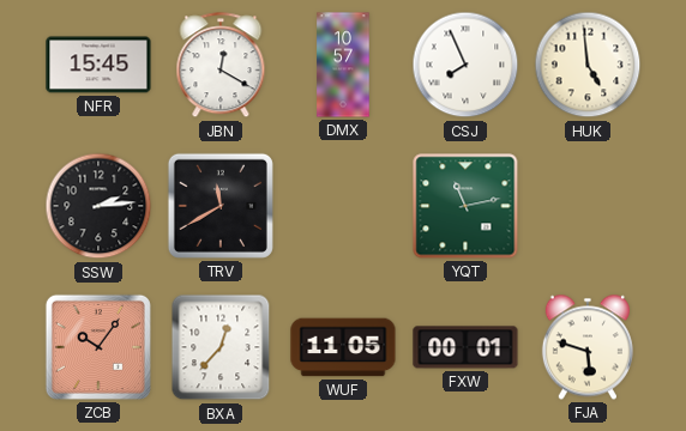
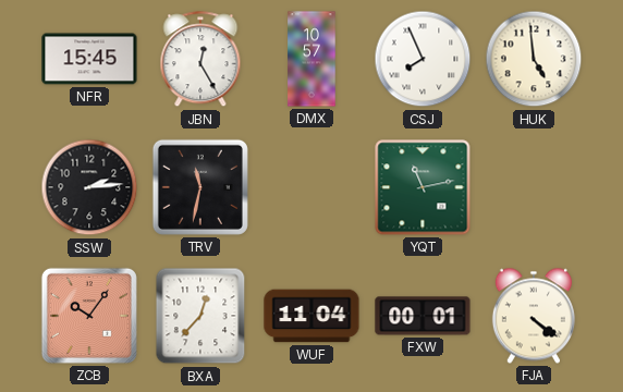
JBN: 12:20 -> 12:25 (200, 60)
TRV: 11:40 -> 11:32 (200, 187)
WUF: 11:05 -> 11:04 (311, 316)
FJA: 5:48 -> 4:21 (534, 316)
